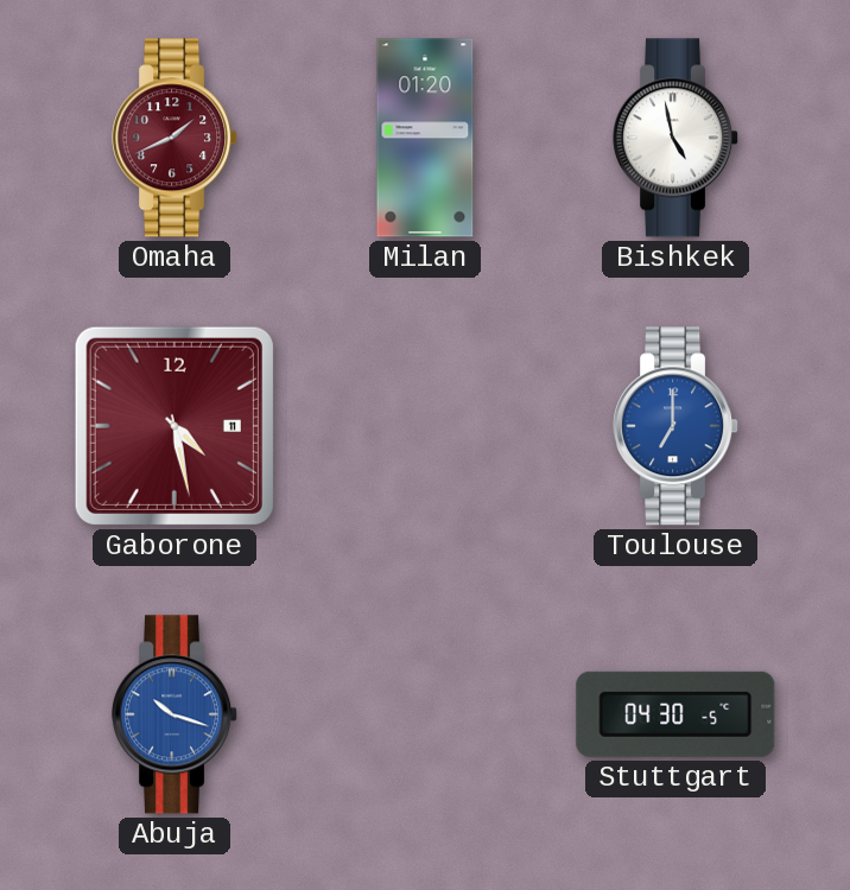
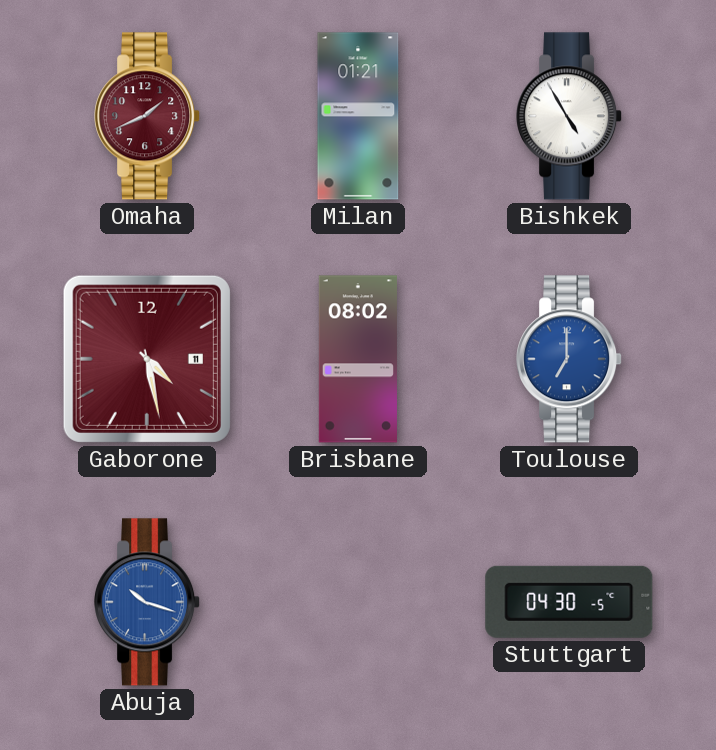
Milan: 01:20 -> 01:21 (358, 116)
Bishkek: 4:58 -> 4:55 (570, 116)
Brisbane: none -> 08:02 (358, 359)
